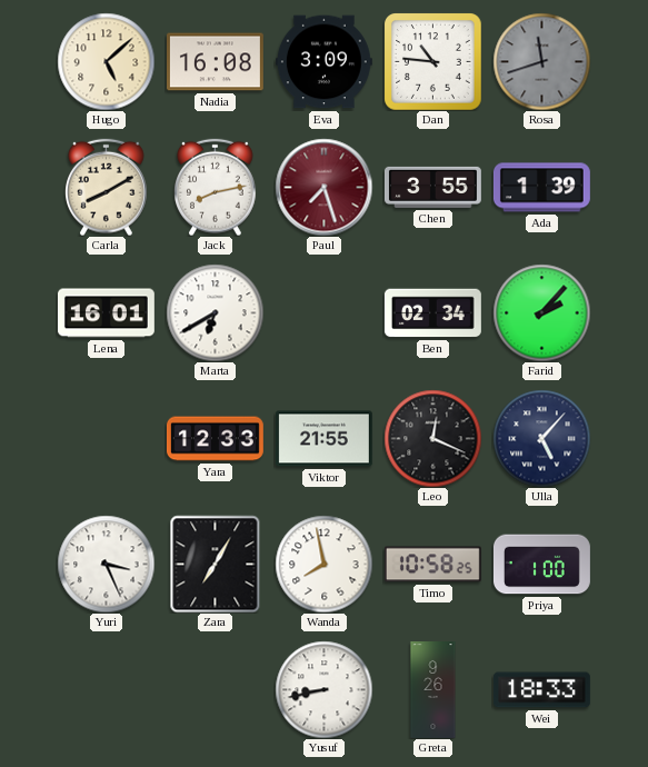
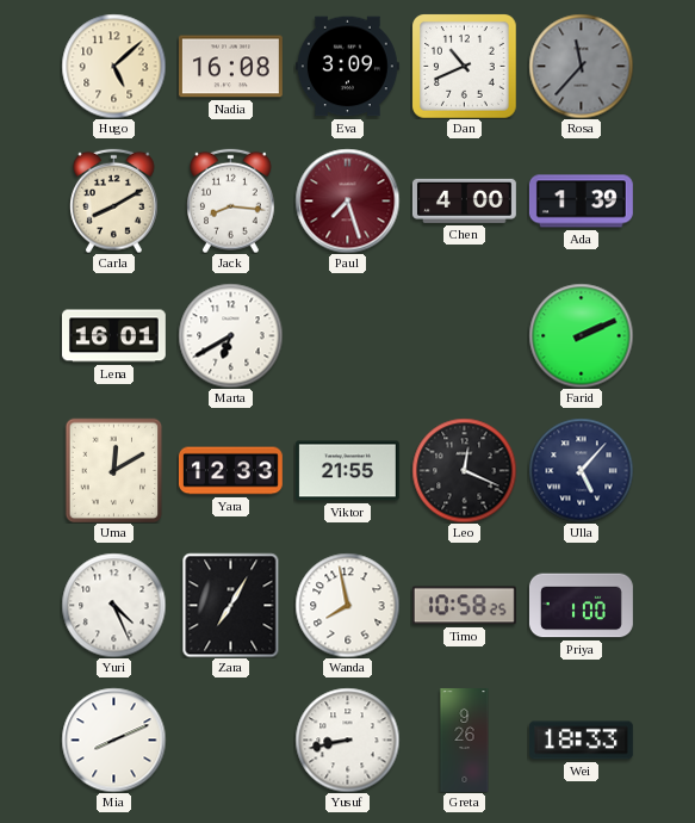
Dan: 10:46 -> 10:41 (464, 66)
Rosa: 11:42 -> 11:37 (581, 66)
Jack: 8:13 -> 8:16 (231, 200)
Chen: 3:55 -> 4:00 (464, 200)
Ben: 02:34 -> none (432, 313)
Farid: 2:07 -> 2:11 (581, 335)
Uma: none -> 12:10 (114, 470)
Yuri: 3:26 -> 4:26 (113, 605)
Mia: none -> 8:11 (113, 740)
